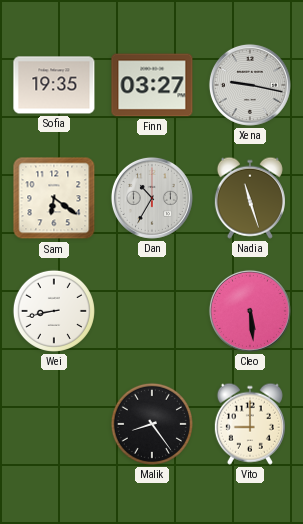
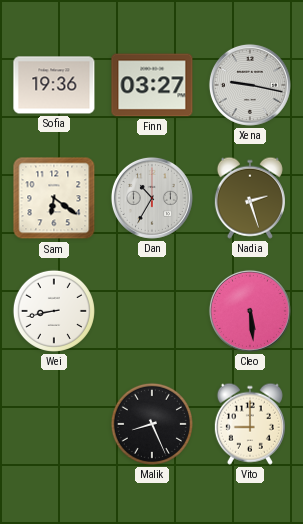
Sofia: 19:35 -> 19:36 (54, 85)
Nadia: 11:27 -> 2:27 (250, 198)
Malik: 8:24 -> 8:26 (152, 424)
